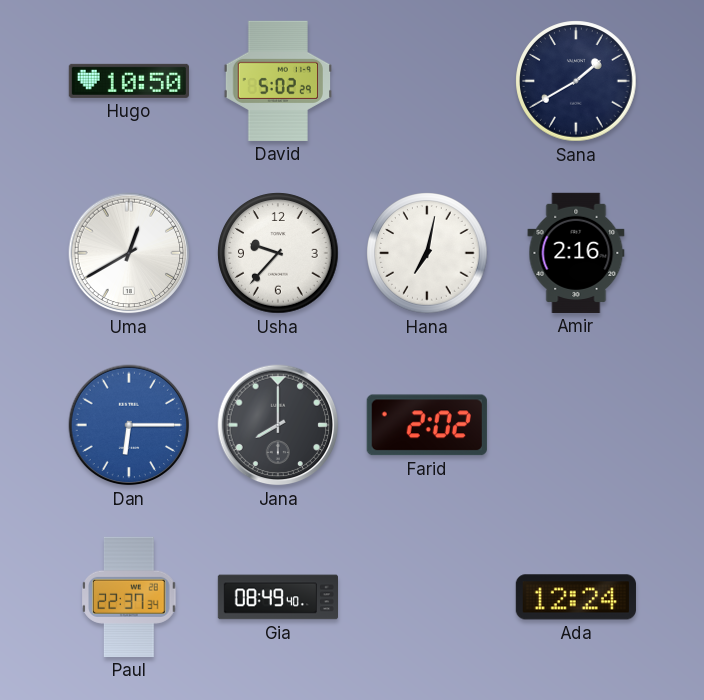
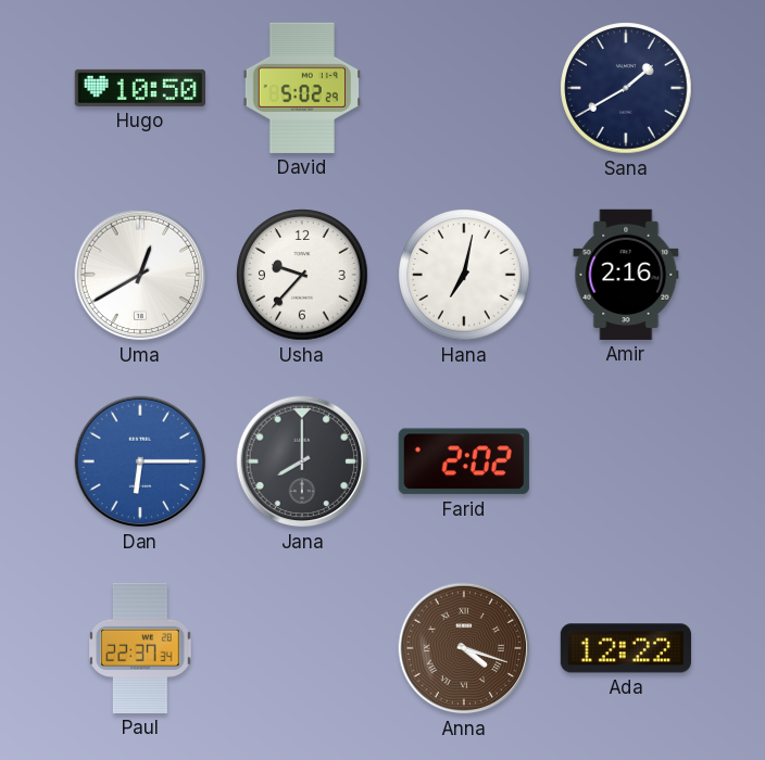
Gia: 08:49 -> none (277, 597)
Anna: none -> 4:18 (464, 648)
Ada: 12:24 -> 12:22 (626, 648)
